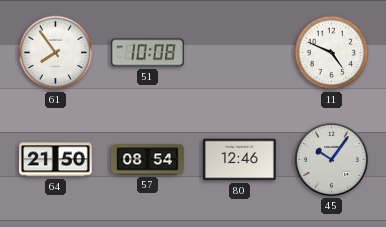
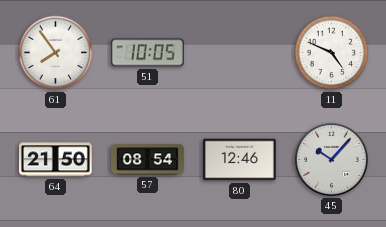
51: 10:08 -> 10:05 (148, 53)
45: 10:06 -> 10:07 (331, 159)
